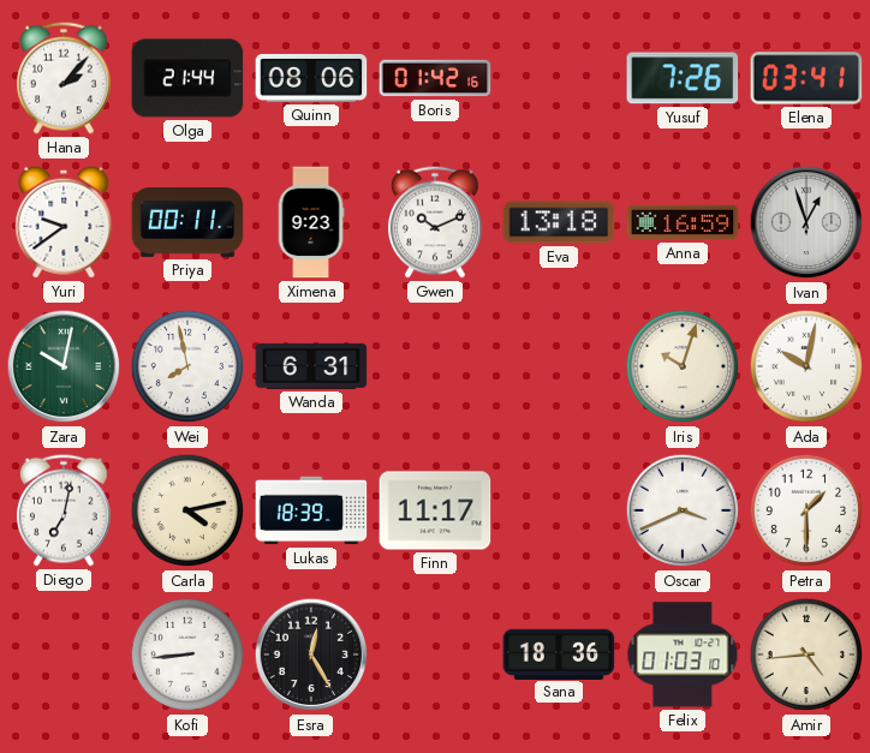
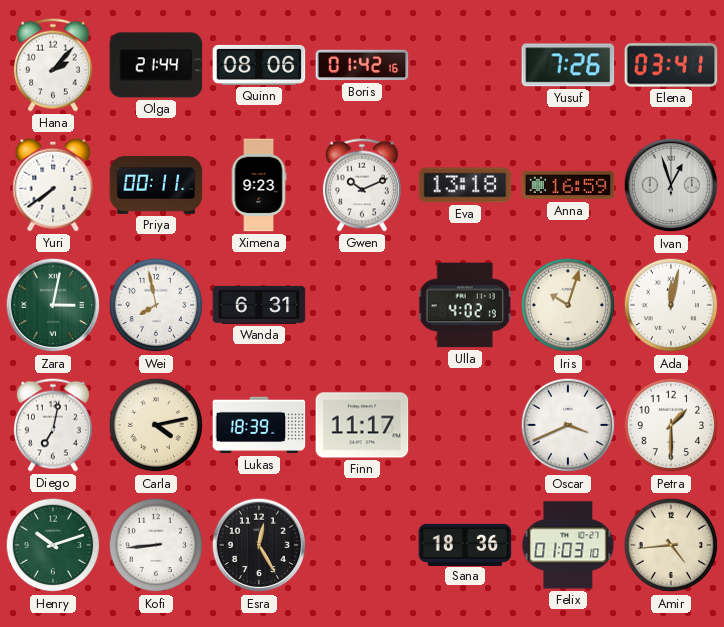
Yuri: 9:39 -> 7:39 (53, 185)
Zara: 10:02 -> 3:02 (53, 305)
Ulla: none -> 4:02 (465, 305)
Ada: 10:02 -> 12:02 (671, 305)
Henry: none -> 10:12 (53, 545)
